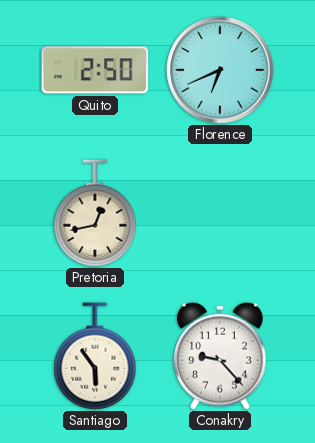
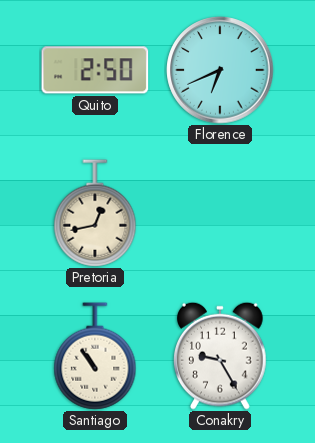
Santiago: 5:54 -> 10:54 (95, 356)
Conakry: 9:23 -> 9:25 (221, 356)
